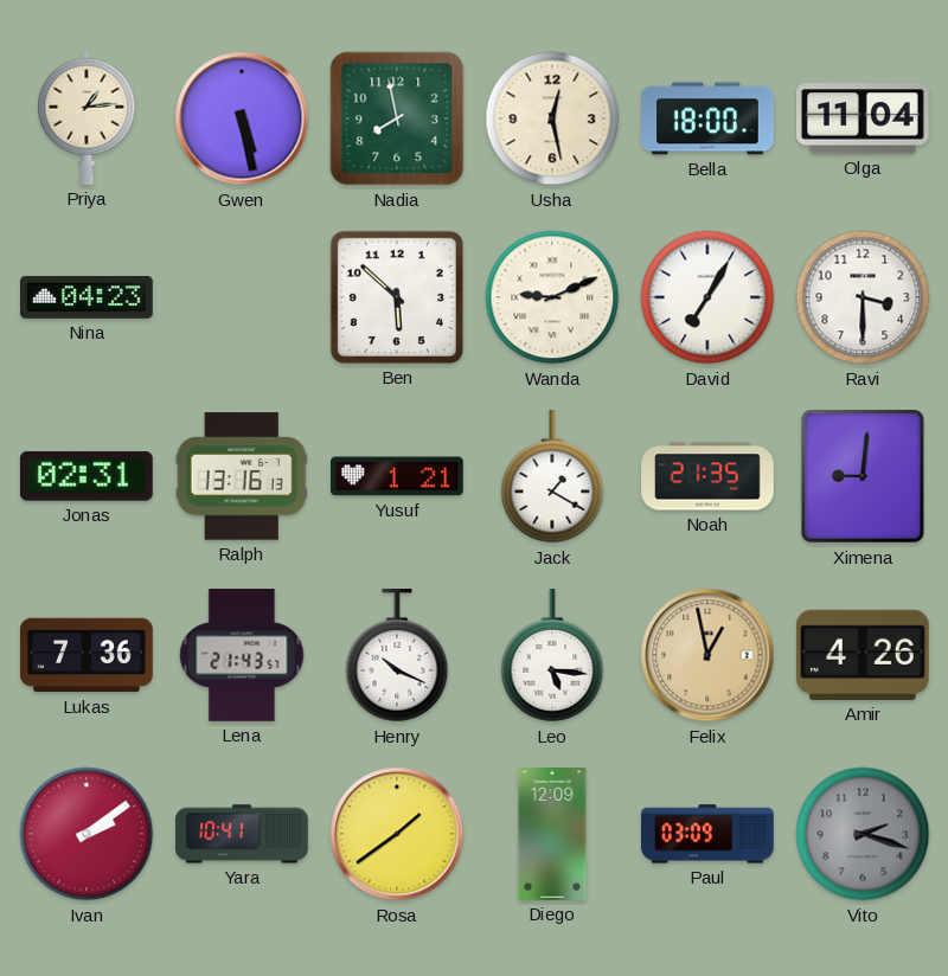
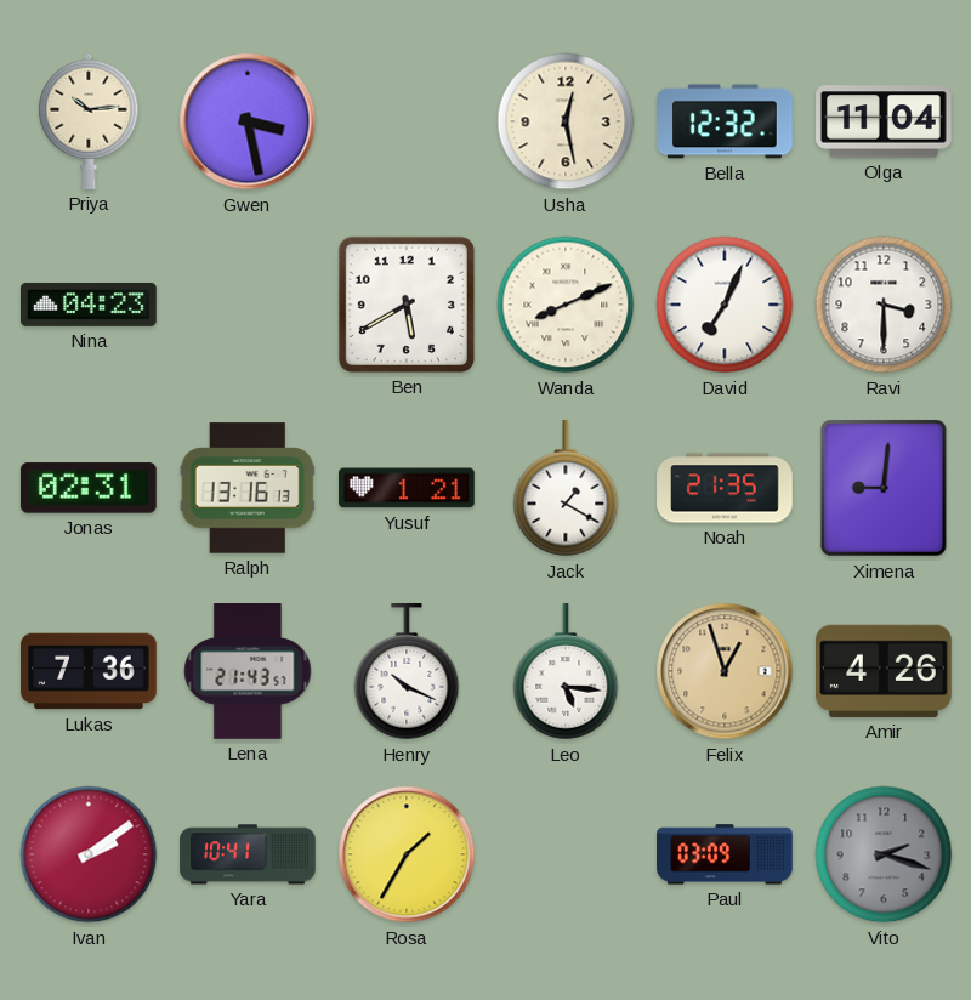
Priya: 1:14 -> 10:14 (89, 121)
Gwen: 5:28 -> 3:28 (248, 121)
Nadia: 7:58 -> none (397, 118)
Bella: 18:00 -> 12:32 (725, 121)
Ben: 5:52 -> 5:40 (407, 305)
Wanda: 9:11 -> 8:11 (566, 305)
David: 7:05 -> 7:04 (725, 305)
Felix: 12:58 -> 12:57 (725, 671)
Rosa: 1:39 -> 1:35 (407, 854)
Diego: 12:09 -> none (552, 834)
